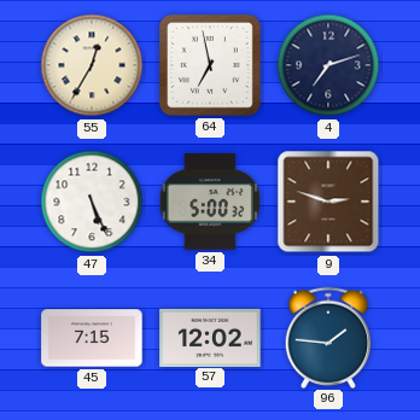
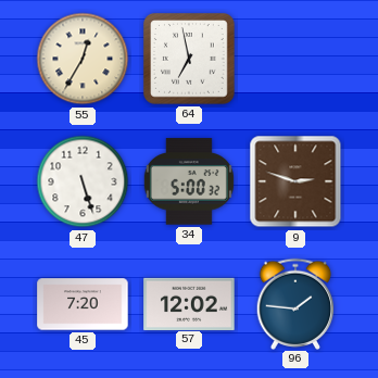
4: 7:12 -> none (328, 65)
47: 5:26 -> 5:27 (83, 181)
45: 7:15 -> 7:20 (83, 304)
